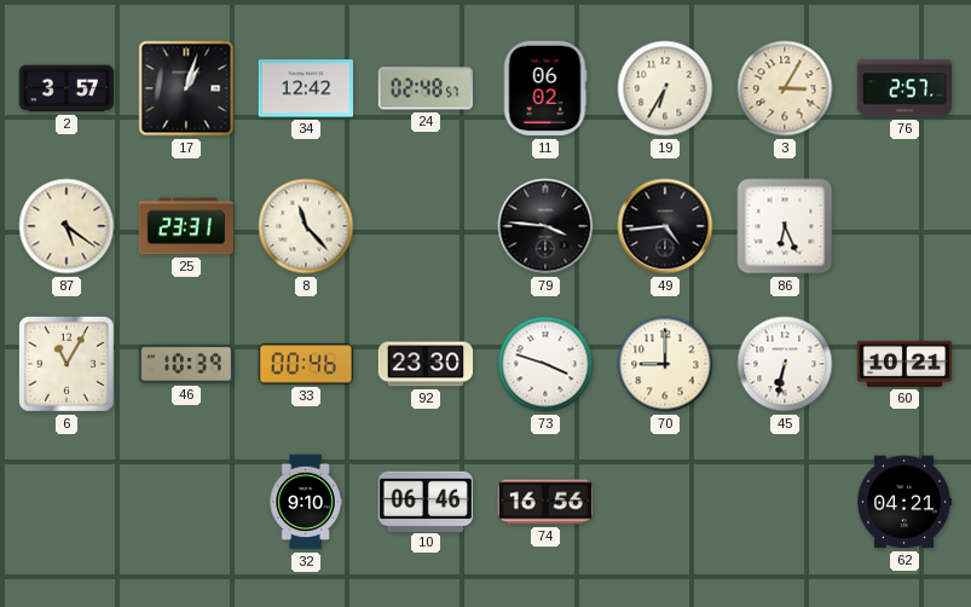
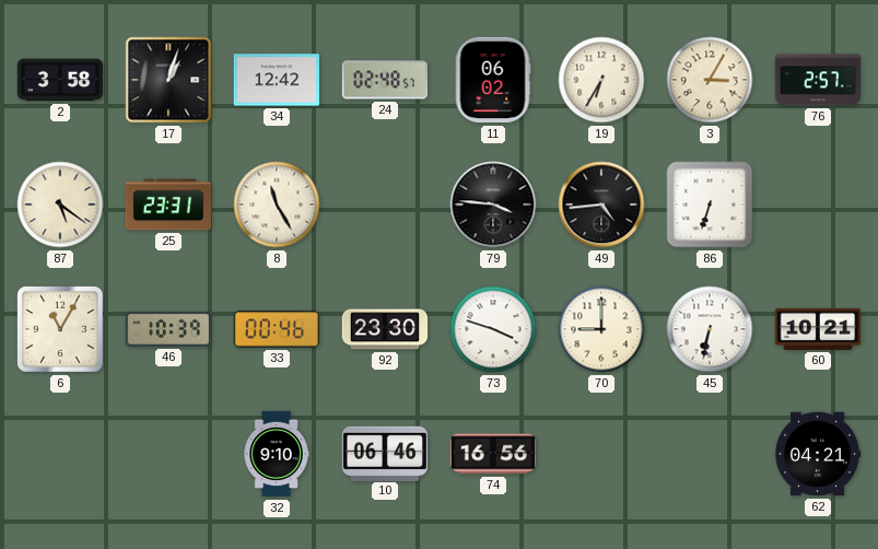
2: 3:57 -> 3:58 (60, 80)
8: 11:23 -> 11:25 (277, 205)
86: 6:26 -> 6:33 (710, 205)
